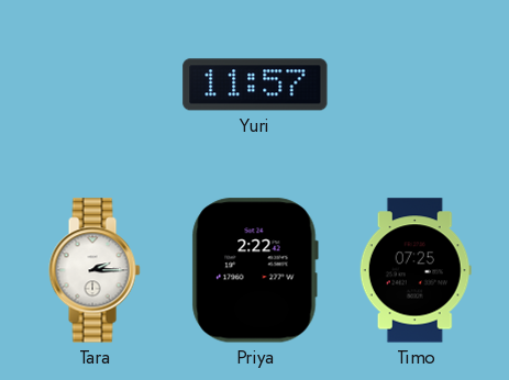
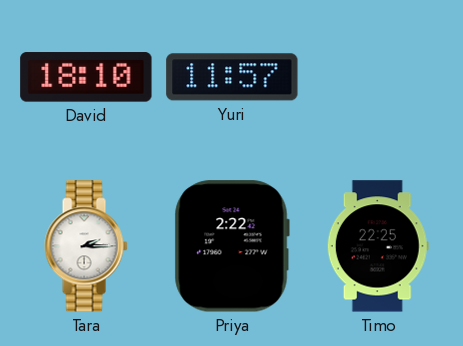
David: none -> 18:10 (86, 77)
Timo: 07:25 -> 22:25 (378, 246)
